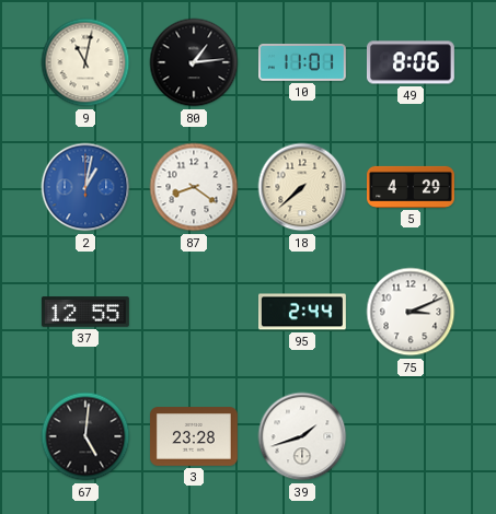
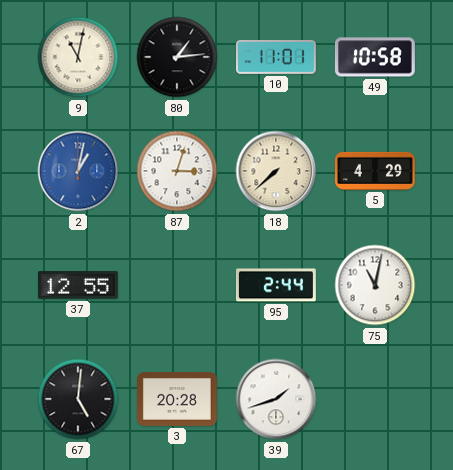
49: 8:06 -> 10:58 (375, 57)
87: 8:21 -> 3:03 (177, 171)
75: 3:11 -> 11:02 (375, 285)
3: 23:28 -> 20:28 (178, 399)
